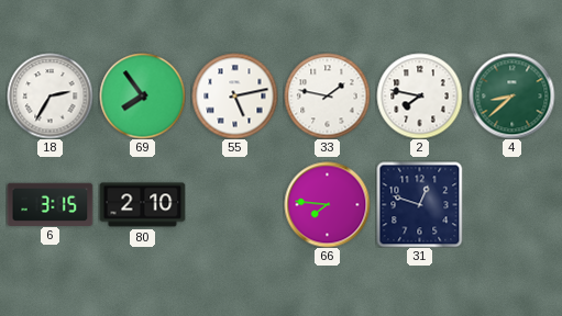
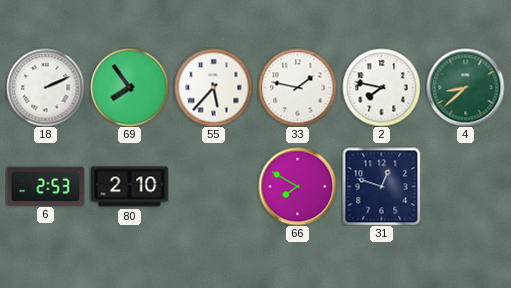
18: 2:35 -> 2:11 (45, 87)
55: 5:13 -> 5:37 (213, 87)
6: 3:15 -> 2:53 (45, 186)
66: 7:46 -> 7:50 (297, 186)
